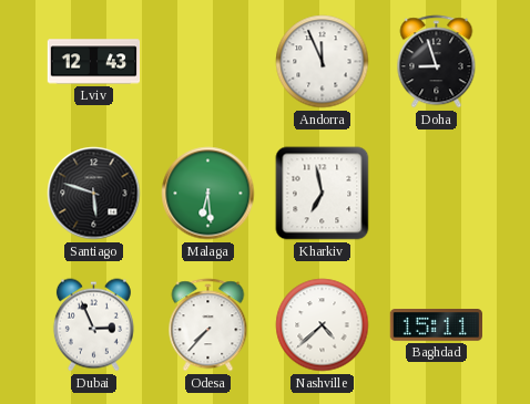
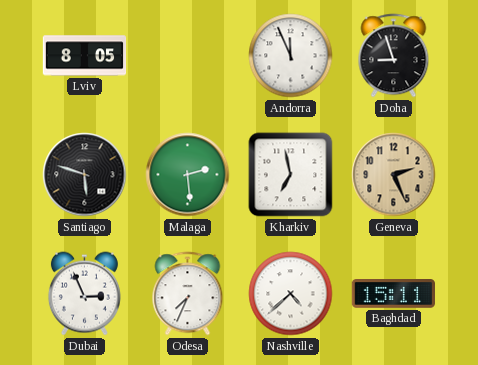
Lviv: 12:43 -> 8:05 (85, 56)
Malaga: 6:29 -> 2:29 (188, 175)
Geneva: none -> 2:26 (394, 175)
Odesa: 7:37 -> 7:34 (188, 294)
